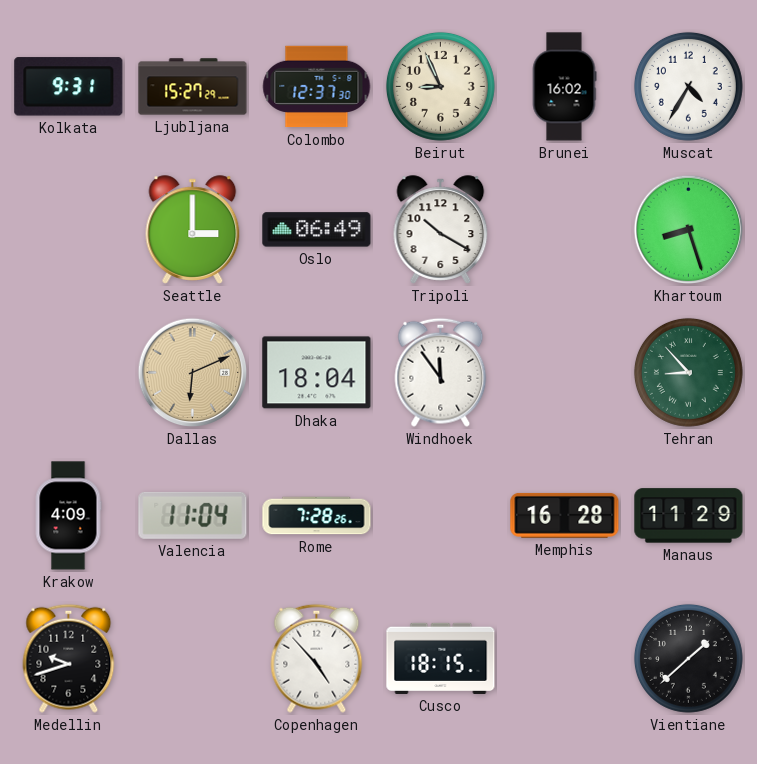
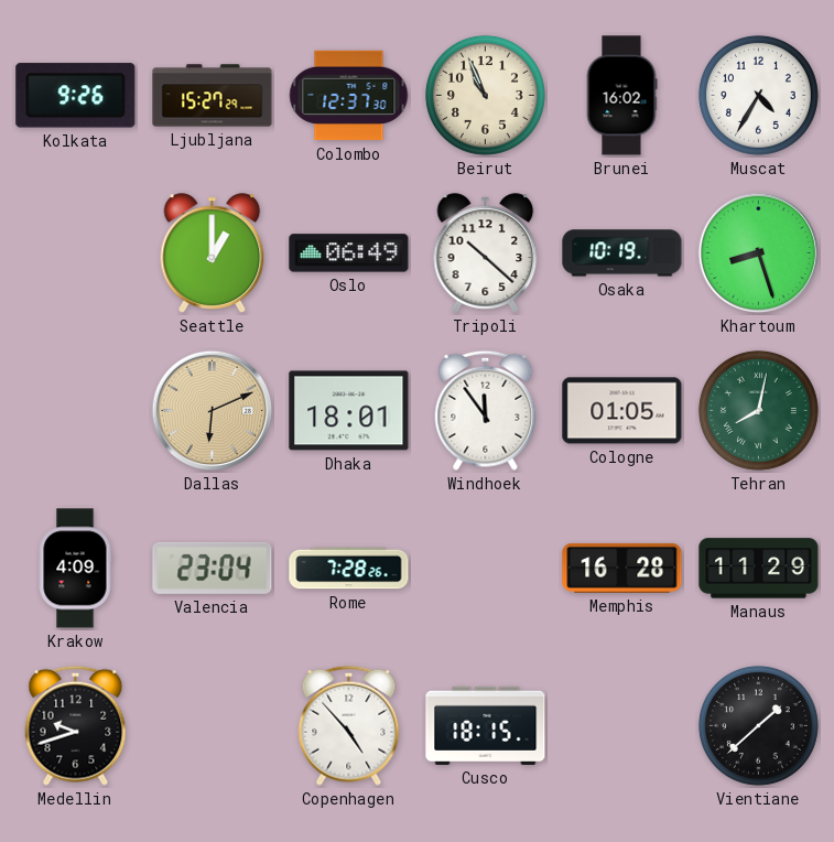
Kolkata: 9:31 -> 9:26 (76, 96)
Beirut: 8:56 -> 10:56 (485, 95)
Seattle: 3:00 -> 1:00 (213, 253)
Tripoli: 10:20 -> 10:22 (486, 253)
Osaka: none -> 10:19 (622, 253)
Dhaka: 18:04 -> 18:01 (349, 411)
Cologne: none -> 01:05 (622, 411)
Tehran: 8:53 -> 8:02 (758, 410)
Valencia: 11:04 -> 23:04 (213, 568)
